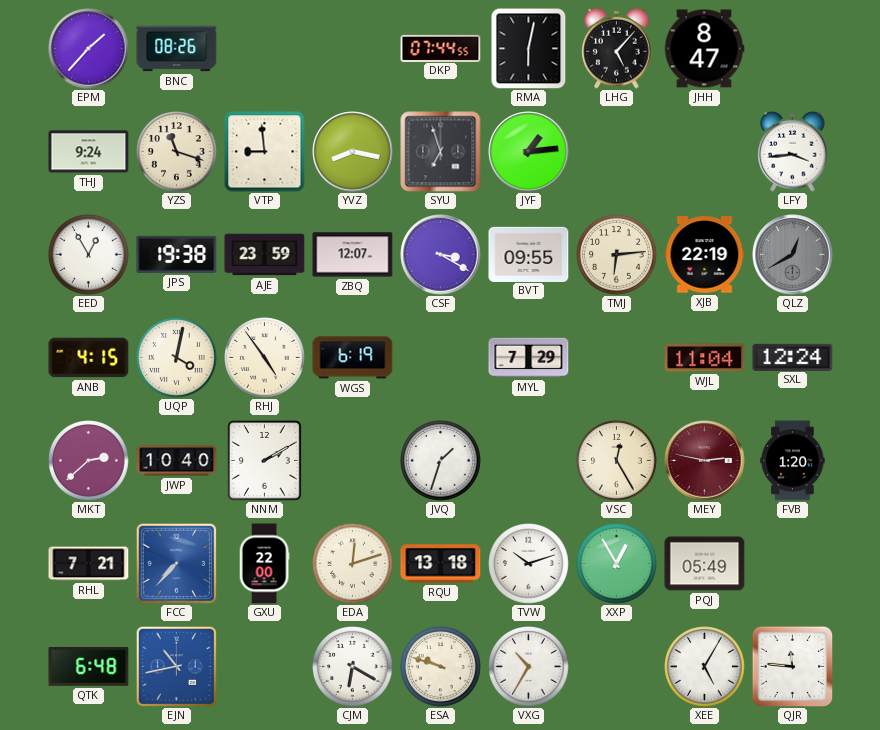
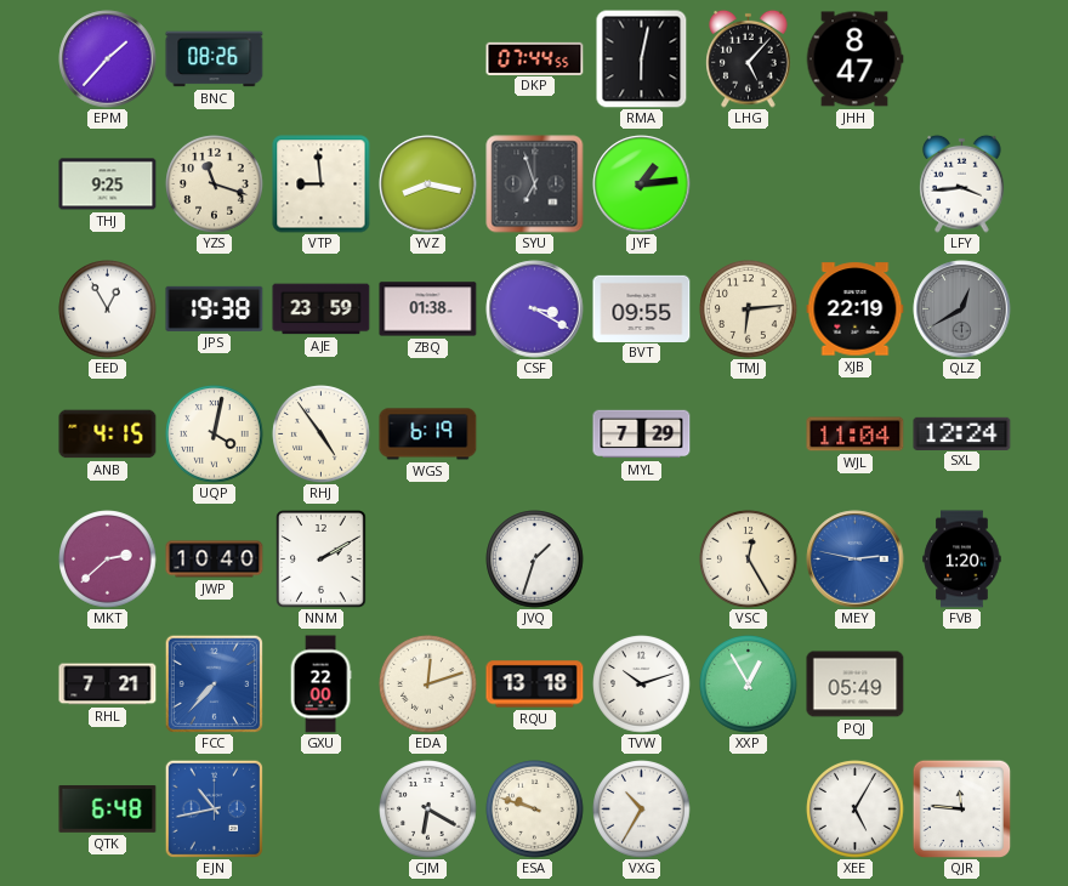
THJ: 9:24 -> 9:25 (108, 184)
ZBQ: 12:07 -> 01:38 (428, 309)
MEY dial: burgundy -> blue (856, 560)
